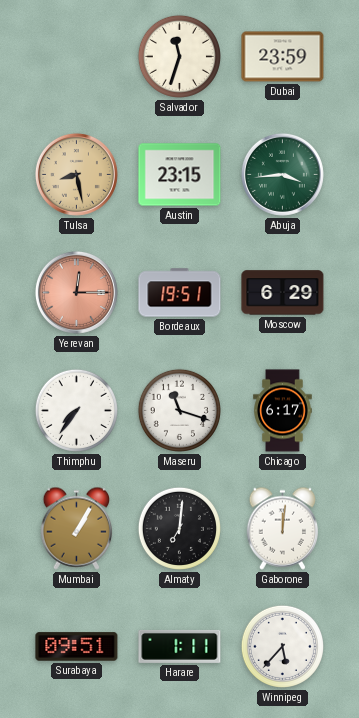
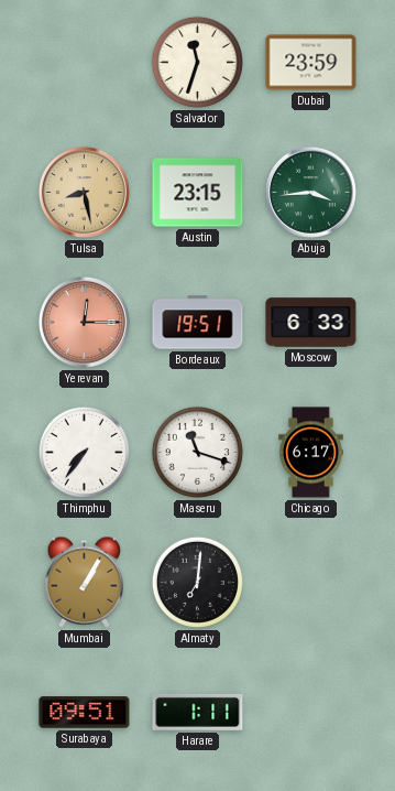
Moscow: 6:29 -> 6:33 (311, 323)
Gaborone: 12:01 -> none (283, 528)
Winnipeg: 5:37 -> none (282, 646)
